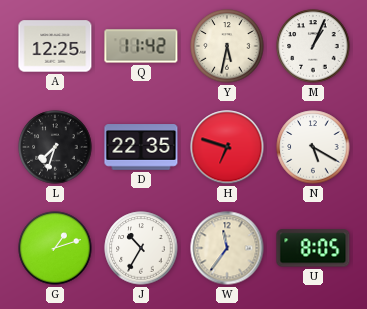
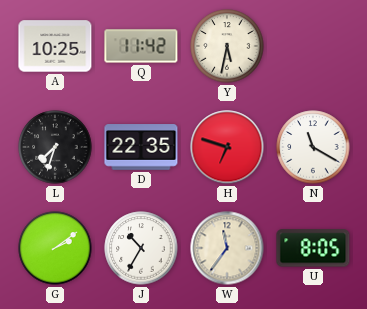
A: 12:25 -> 10:25 (55, 46)
M: 1:04 -> none (313, 46)
N: 5:20 -> 11:20 (313, 147)
G: 1:12 -> 2:09 (55, 248)
